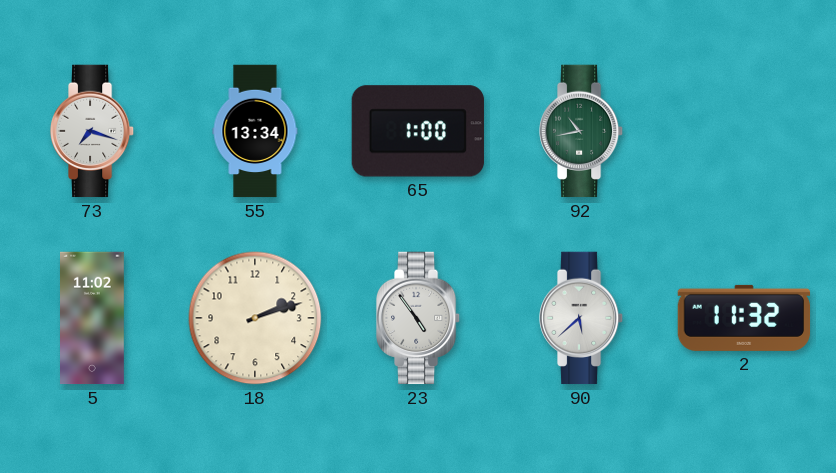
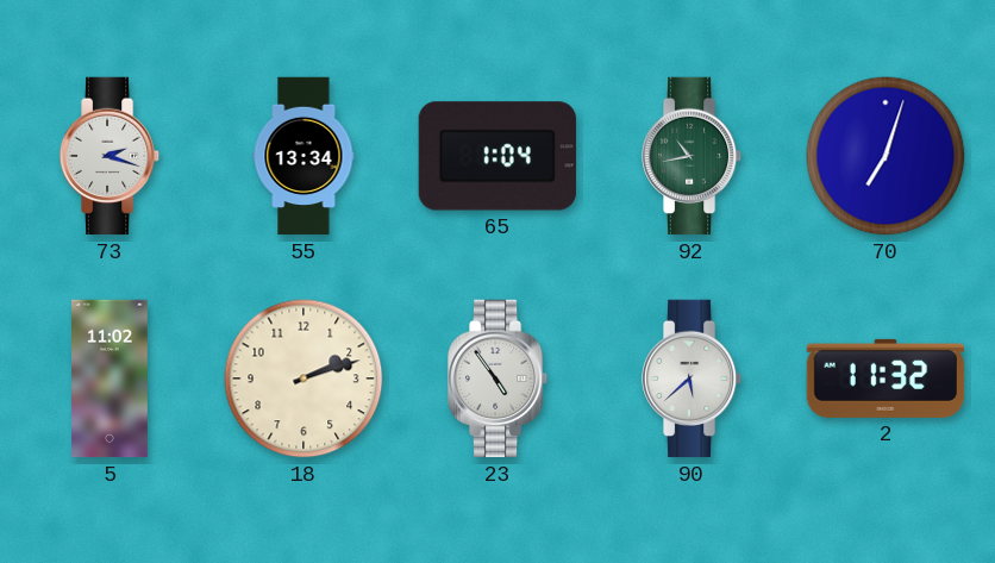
73: 7:18 -> 2:18 (109, 156)
65: 1:00 -> 1:04 (496, 156)
70: none -> 7:03 (886, 156)
